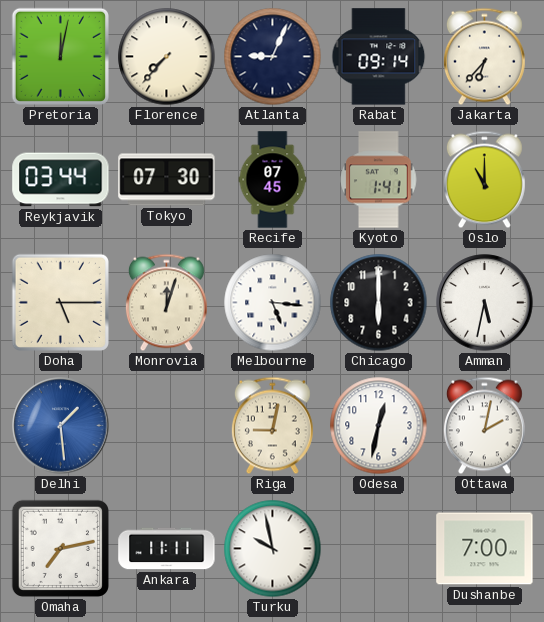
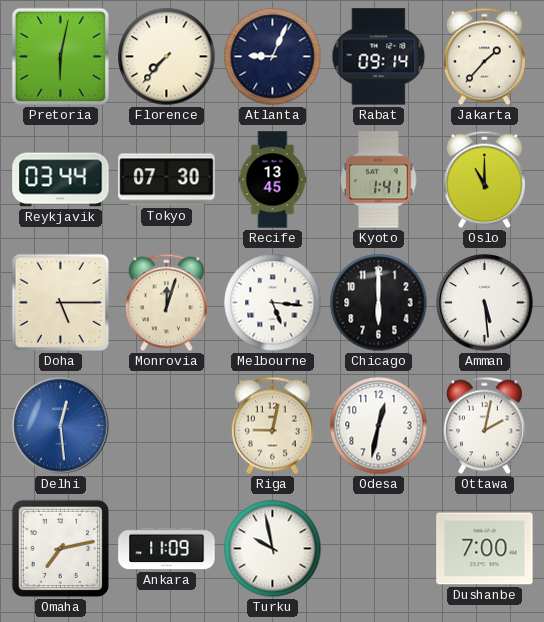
Pretoria: 12:02 -> 6:02 (60, 56)
Jakarta: 6:37 -> 1:37 (484, 57)
Recife: 07:45 -> 13:45 (273, 180)
Amman: 5:32 -> 5:29 (485, 303)
Delhi: 1:29 -> 12:29 (61, 426)
Ankara: 11:11 -> 11:09 (167, 549)
